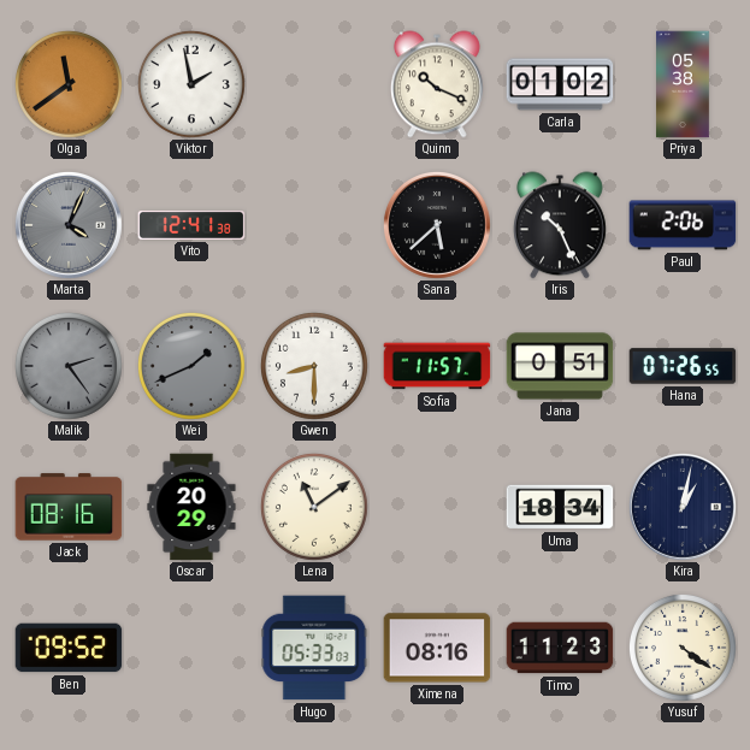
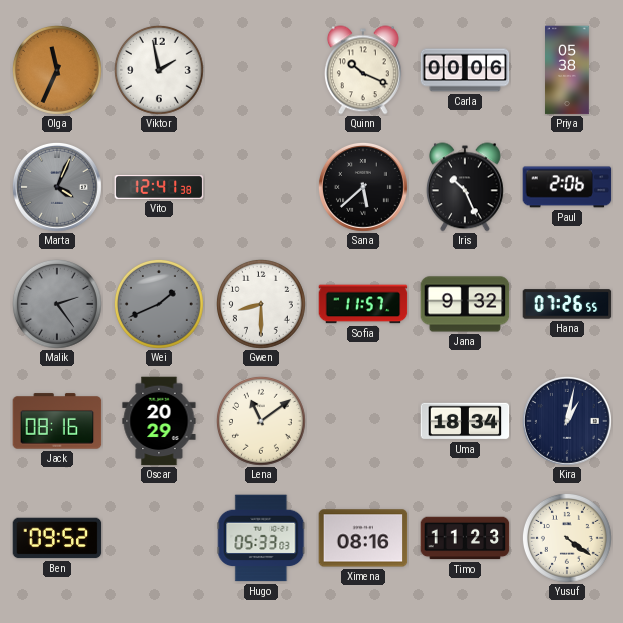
Olga: 11:39 -> 11:34 (57, 70)
Carla: 01:02 -> 00:06 (465, 70)
Jana: 0:51 -> 9:32 (465, 304)
